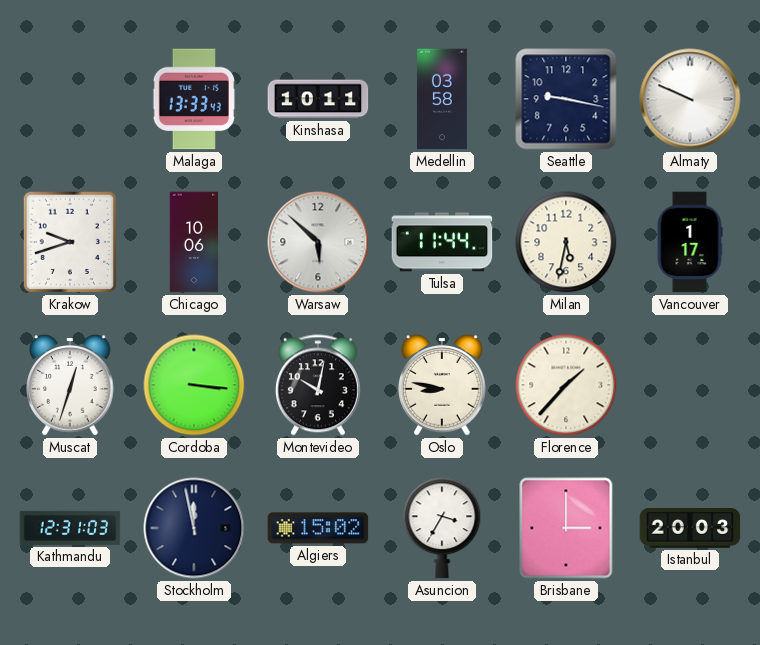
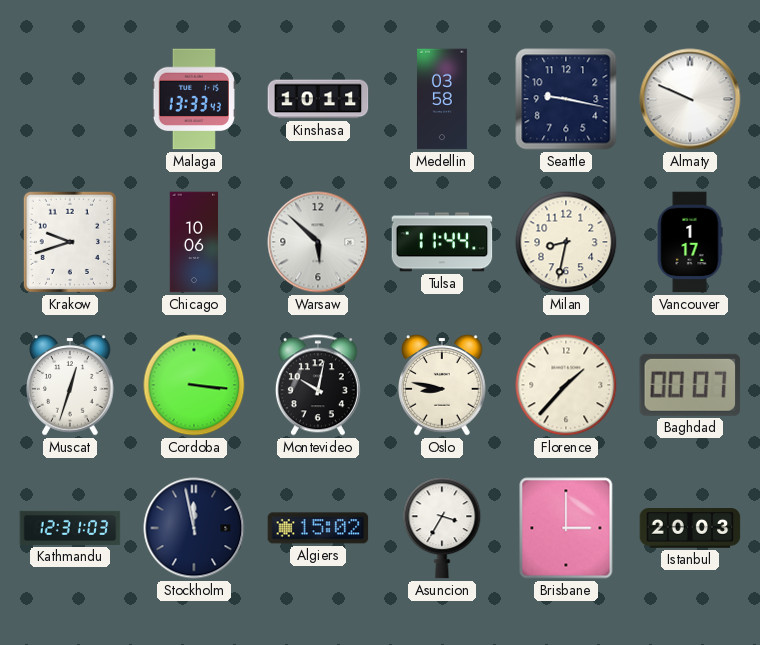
Milan: 5:32 -> 8:32 (566, 242)
Baghdad: none -> 00:07 (690, 385)
